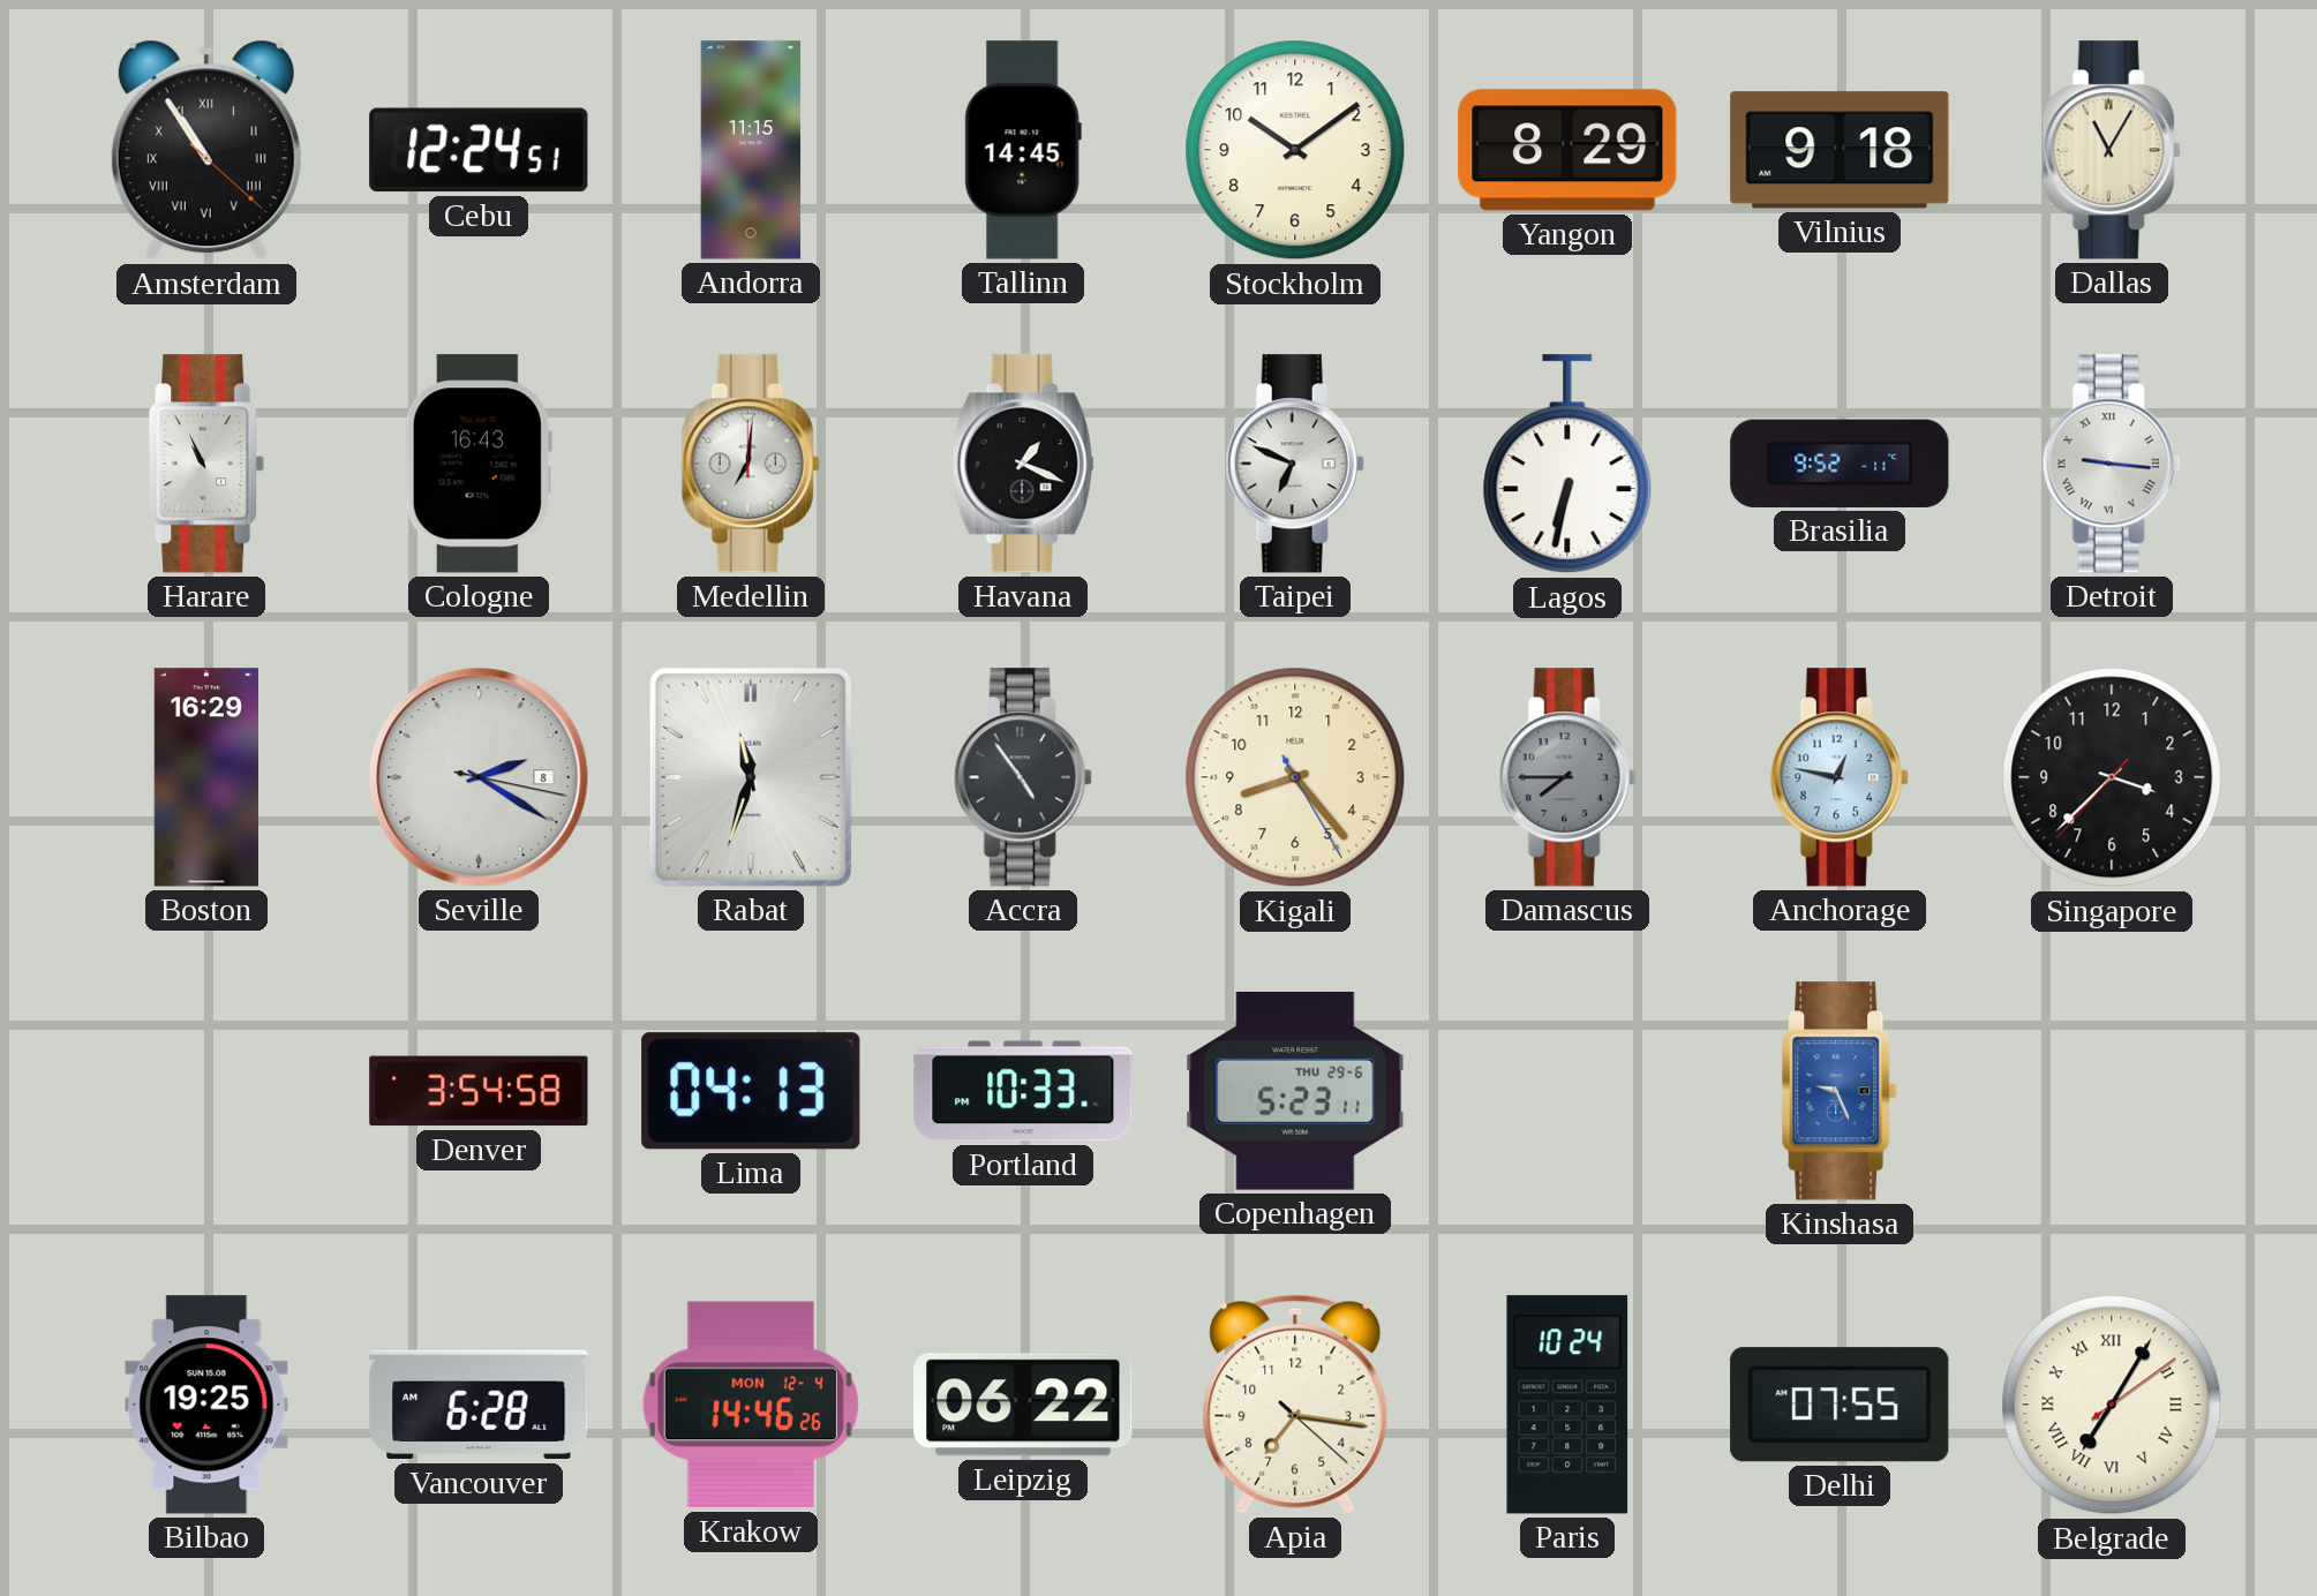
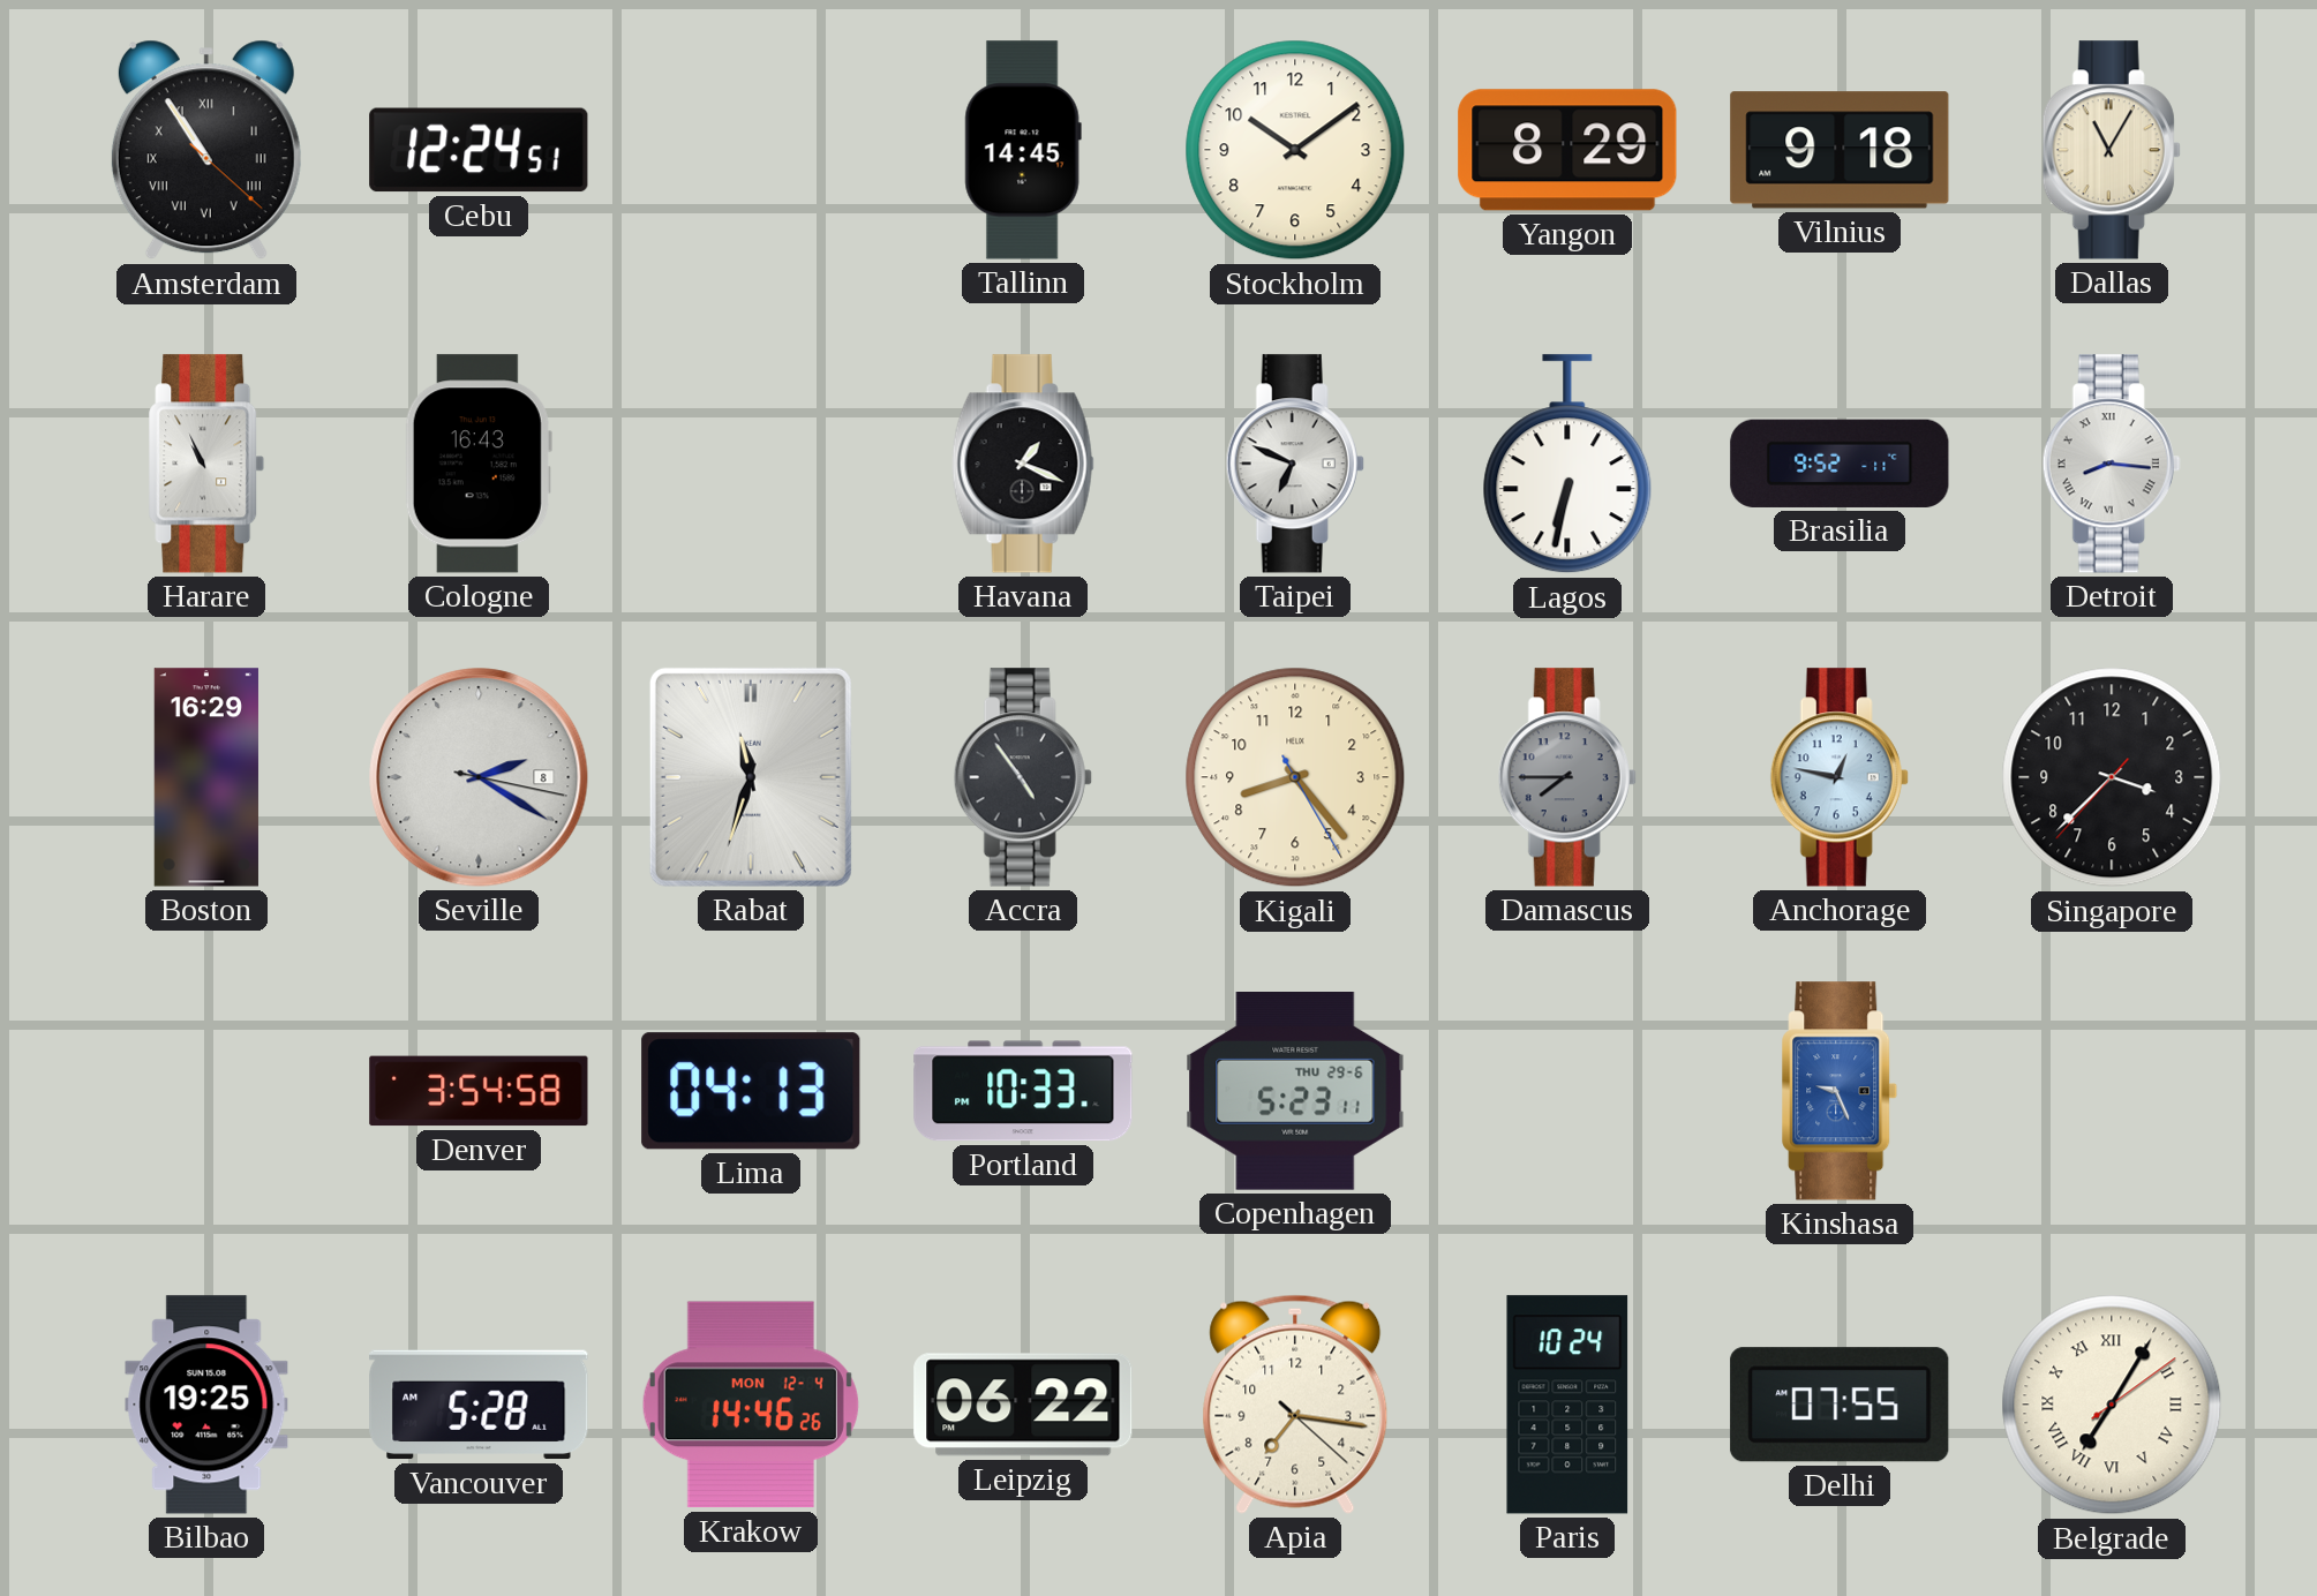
Andorra: 11:15 -> none (751, 150)
Medellin: 7:01 -> none (751, 464)
Detroit: 9:16 -> 8:16 (2112, 464)
Vancouver: 6:28 -> 5:28 (479, 1405)
